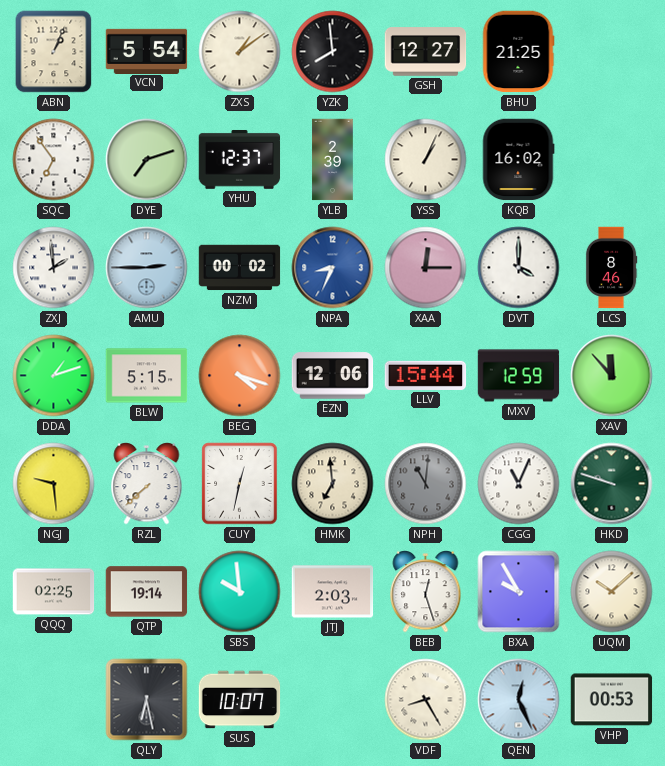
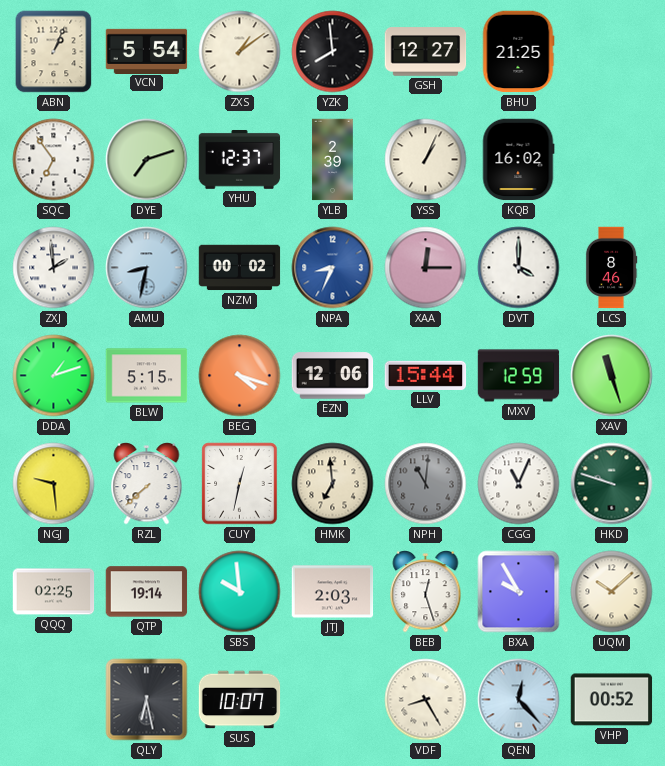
AMU: 2:45 -> 8:32 (147, 268)
XAV: 11:53 -> 11:27 (612, 376)
QEN: 12:26 -> 12:23 (519, 700)
VHP: 00:53 -> 00:52 (612, 700)
